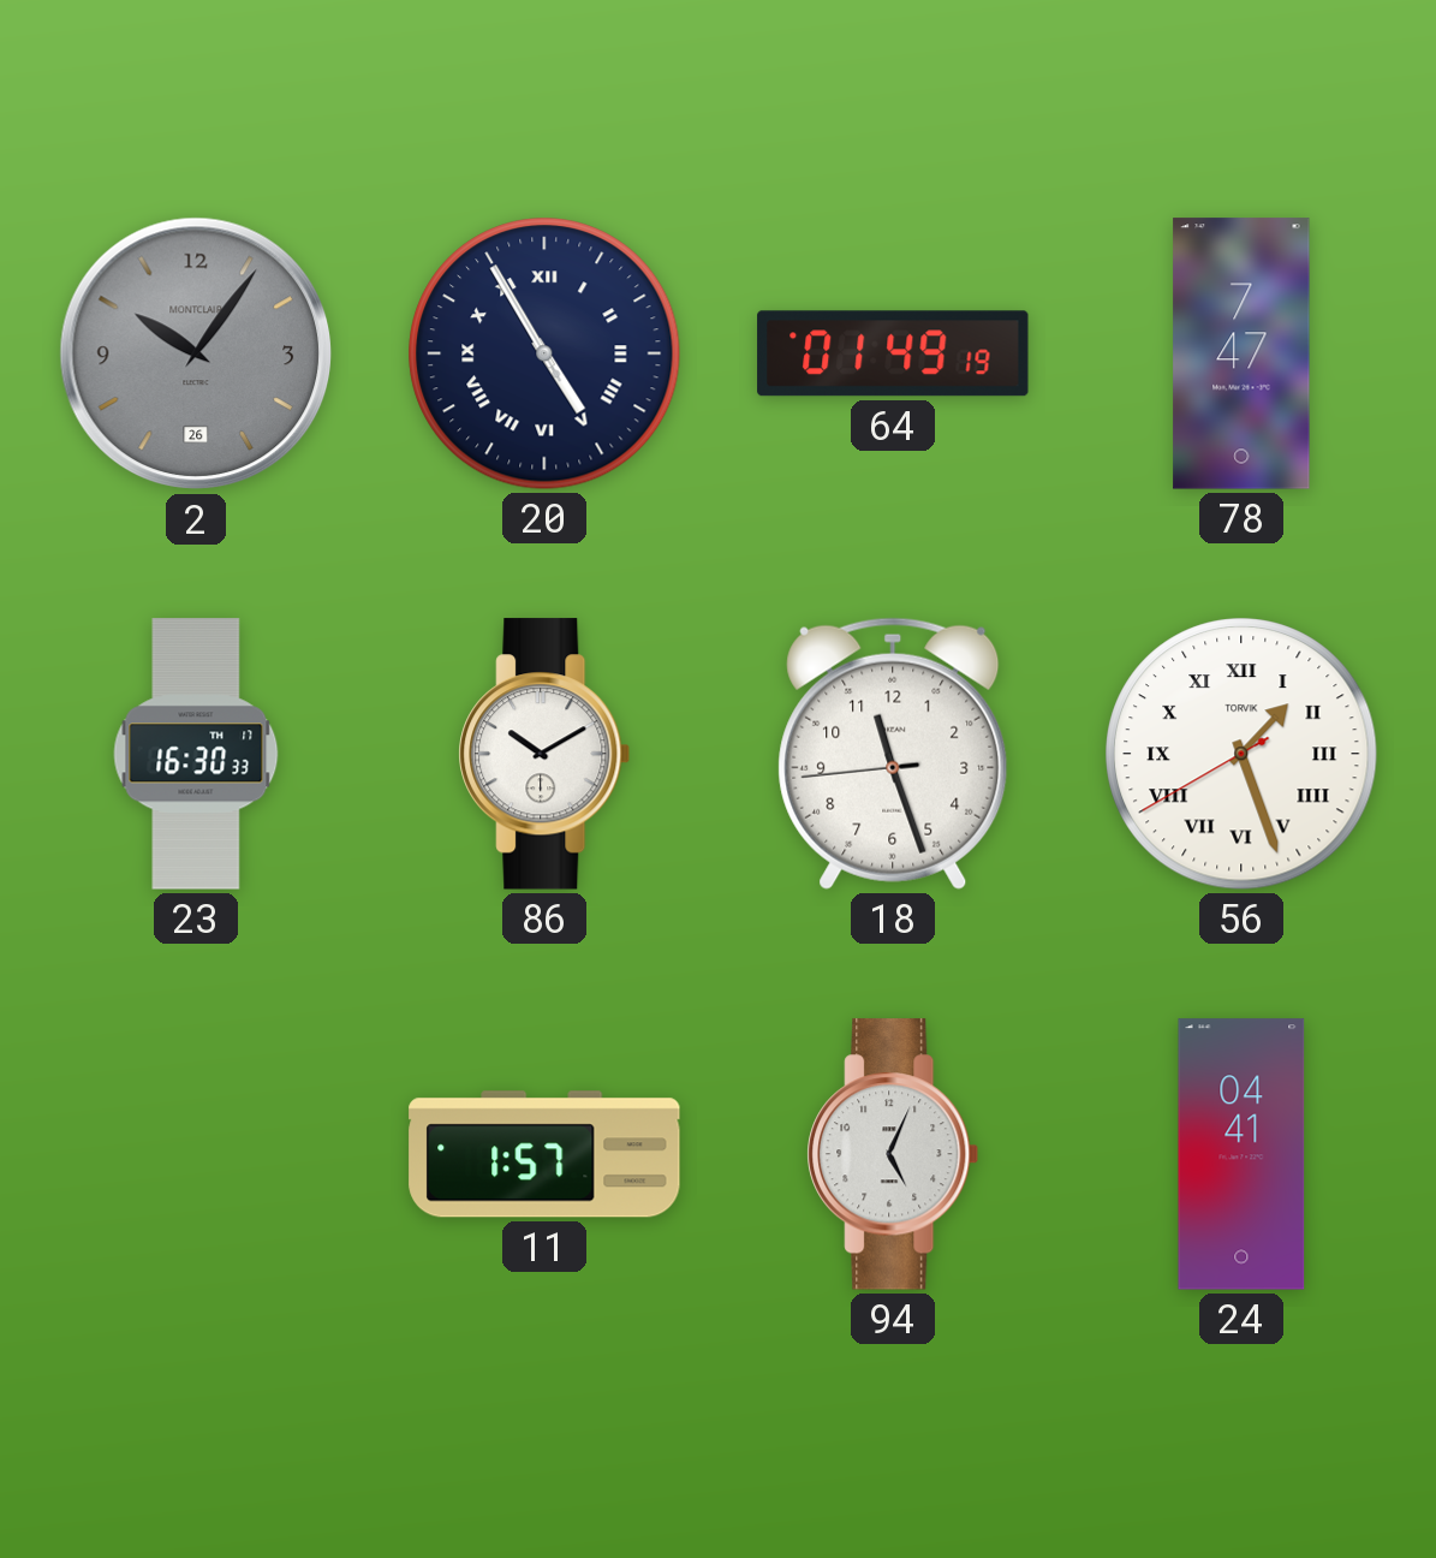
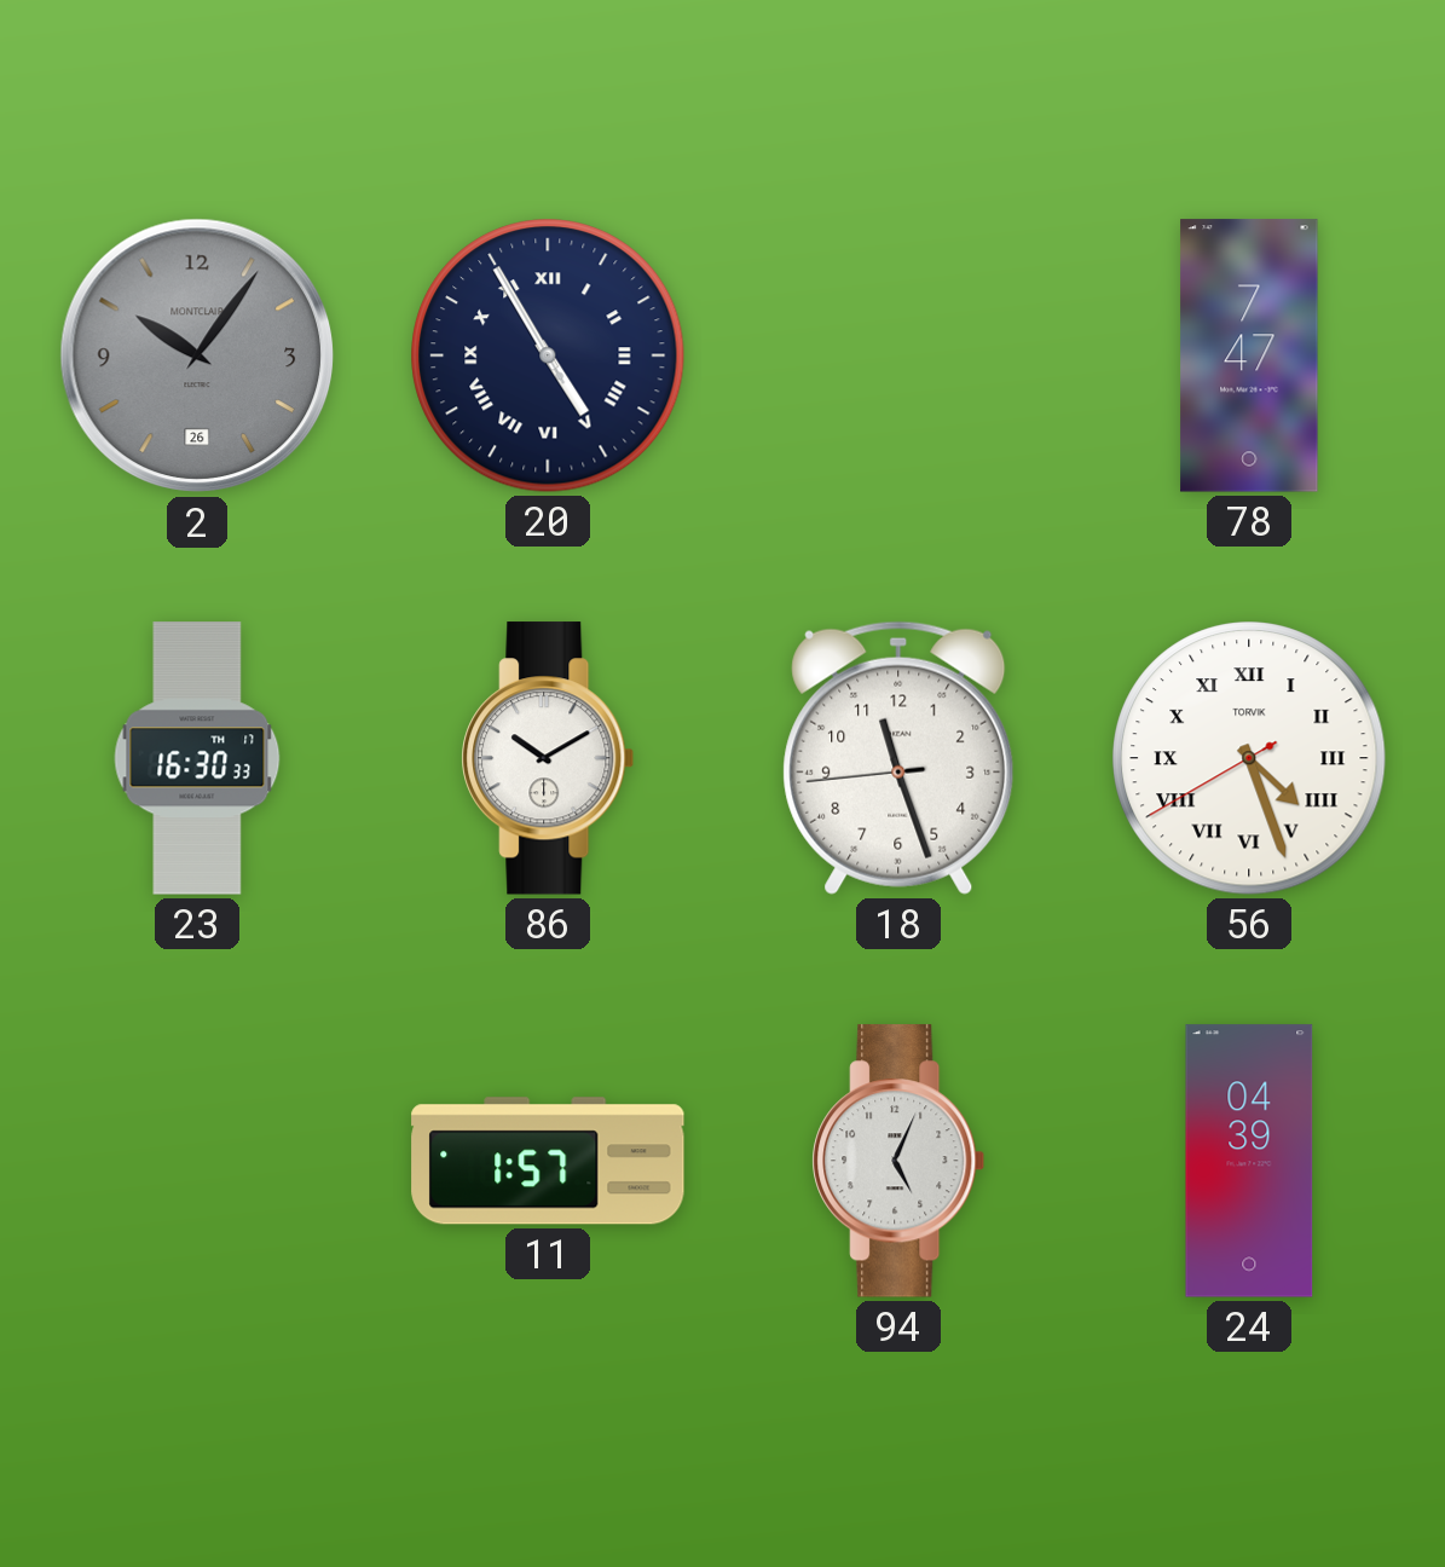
64: 01:49 -> none (893, 353)
56: 1:26 -> 4:26 (1249, 758)
24: 04:41 -> 04:39 (1249, 1161)
